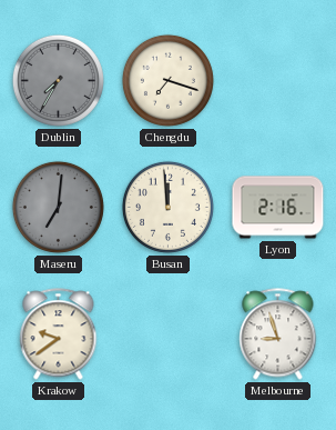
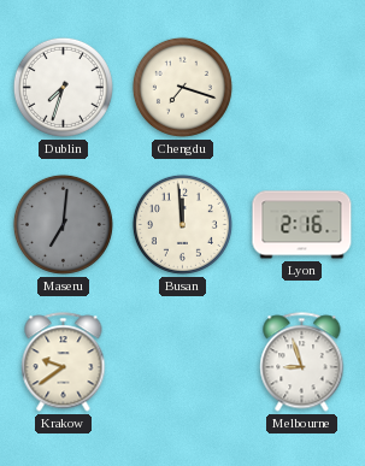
Dublin: 7:35 -> 7:33 (63, 87)
Dublin dial: grey -> white (63, 87)
